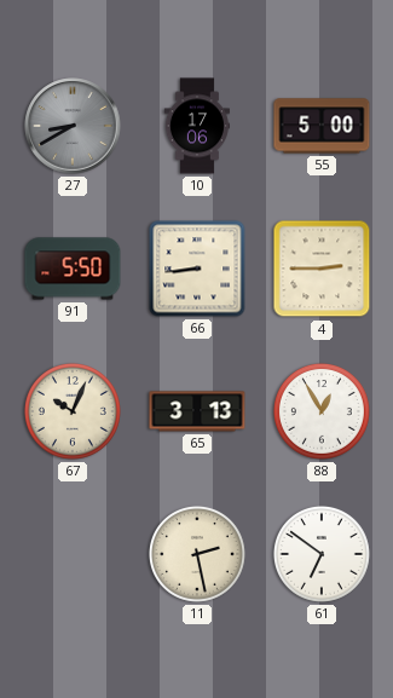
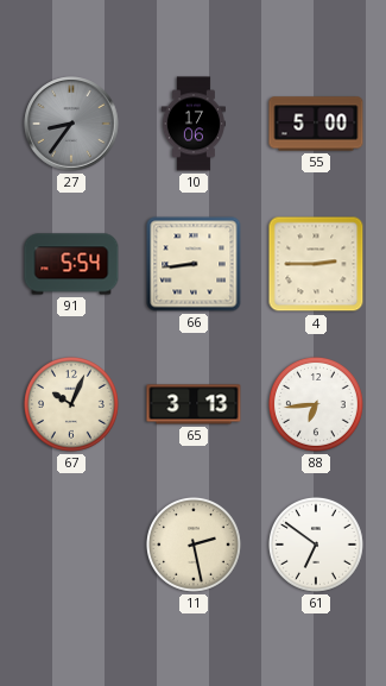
27: 8:40 -> 8:36 (71, 124)
91: 5:50 -> 5:54 (71, 264)
88: 12:55 -> 6:44 (316, 404)
